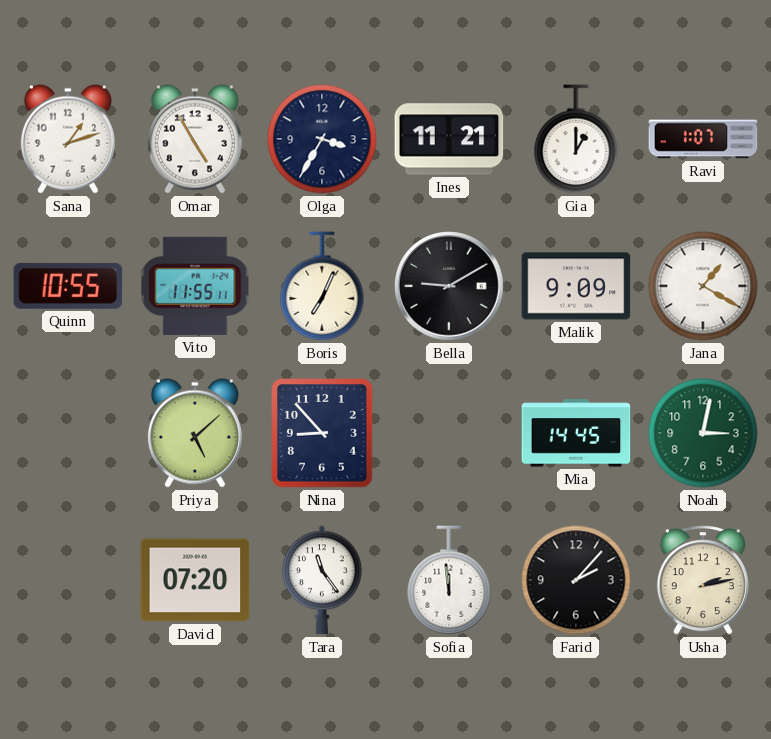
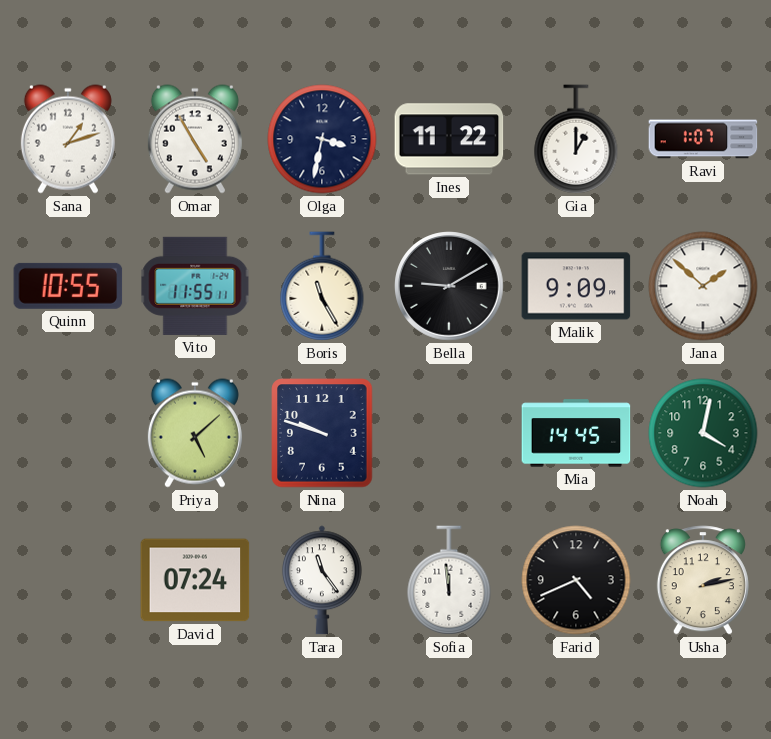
Olga: 3:35 -> 3:32 (322, 139)
Ines: 11:21 -> 11:22 (449, 139)
Boris: 7:04 -> 11:25 (322, 286)
Jana: 1:20 -> 1:52 (703, 286)
Nina: 8:53 -> 9:48 (322, 433)
Noah: 3:02 -> 4:02 (703, 433)
David: 07:20 -> 07:24 (195, 580)
Farid: 2:07 -> 4:41 (576, 580)
